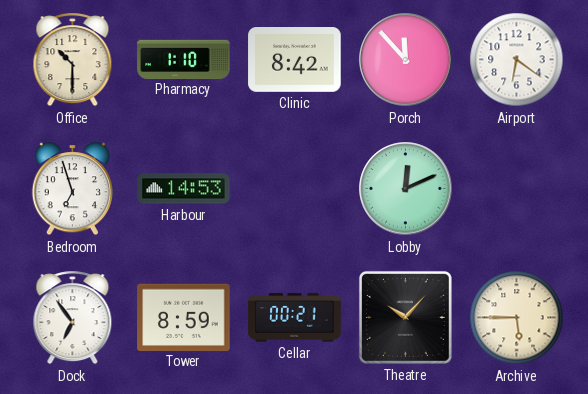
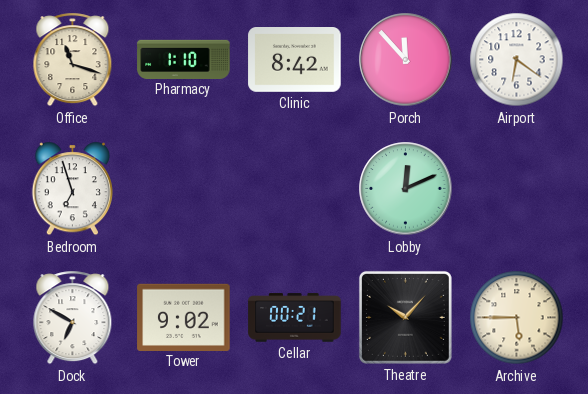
Office: 10:30 -> 11:18 (73, 60)
Harbour: 14:53 -> none (184, 189)
Dock: 6:54 -> 6:50 (73, 318)
Tower: 8:59 -> 9:02 (184, 317)
